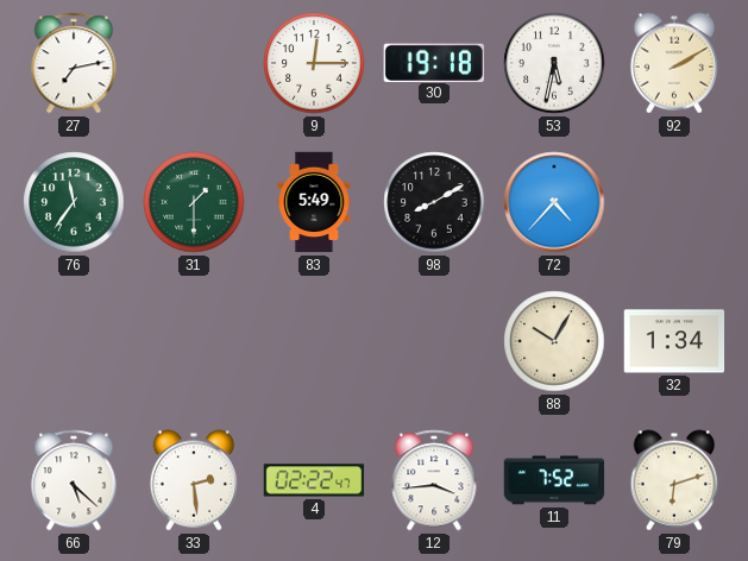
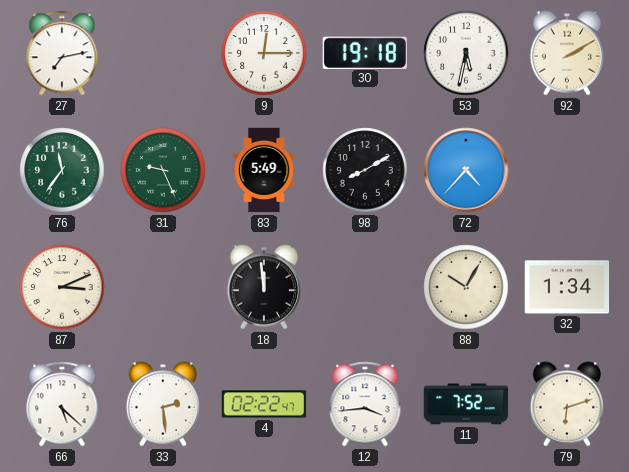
31: 1:30 -> 9:26 (163, 170)
87: none -> 3:11 (62, 287)
18: none -> 11:59 (264, 287)
